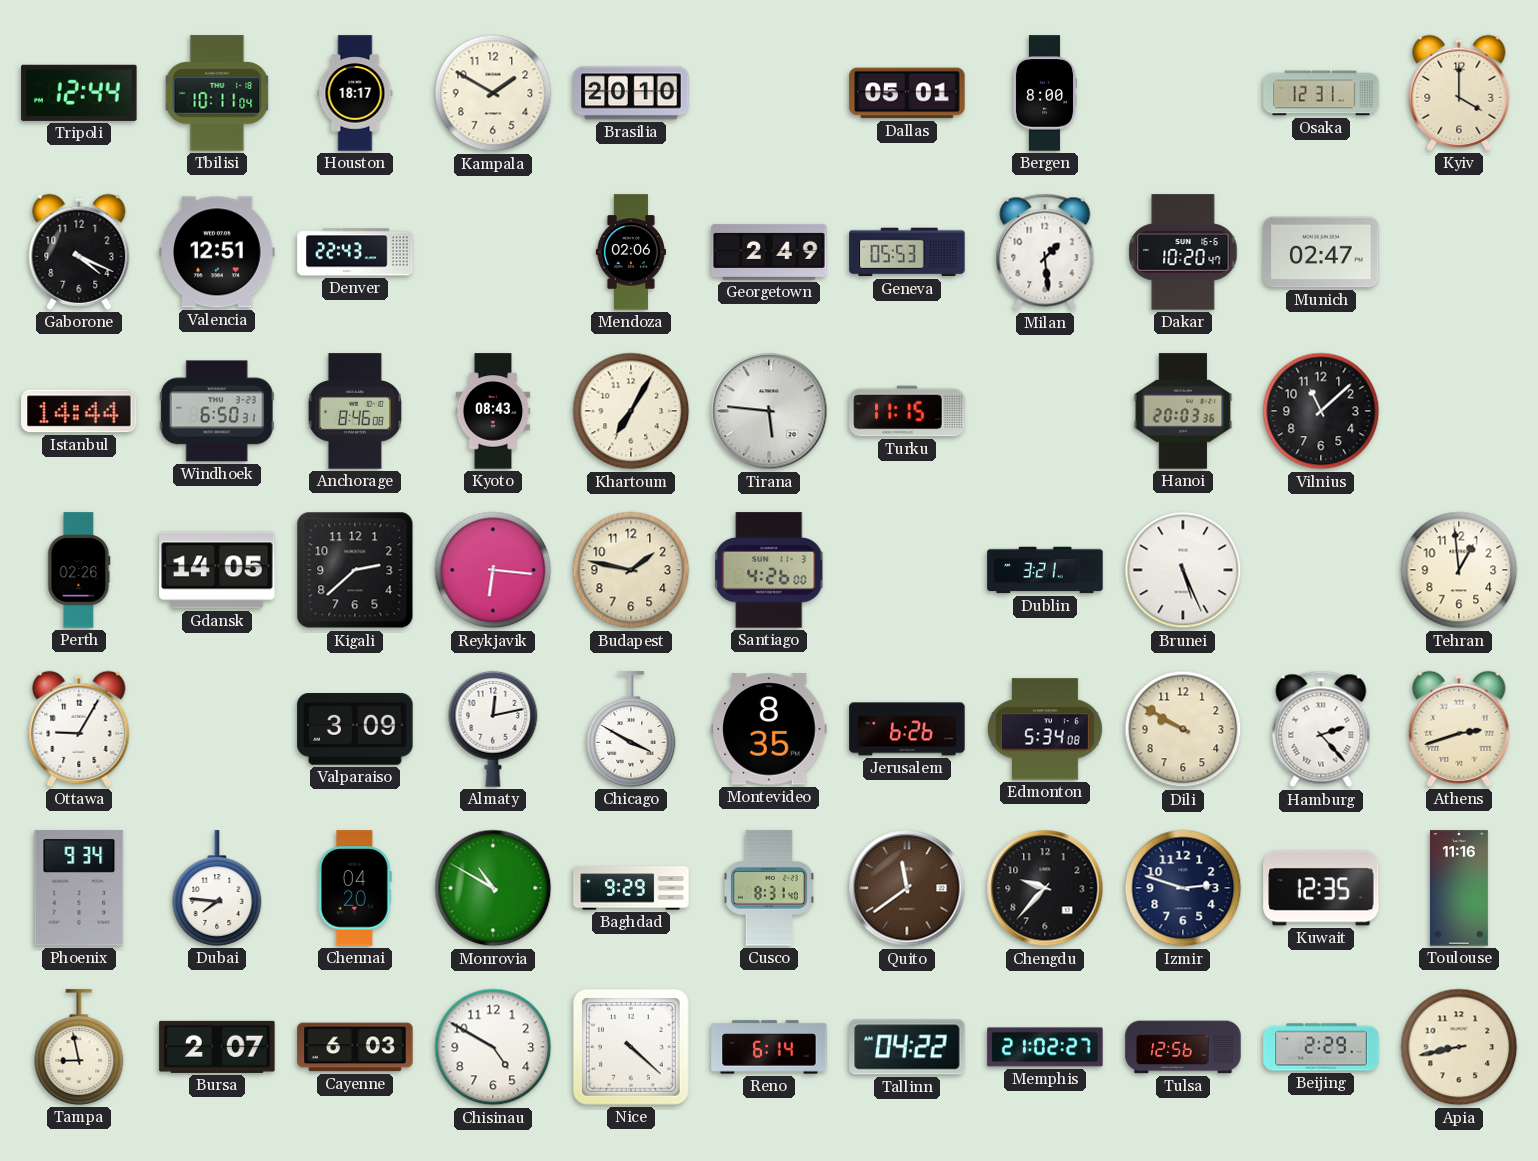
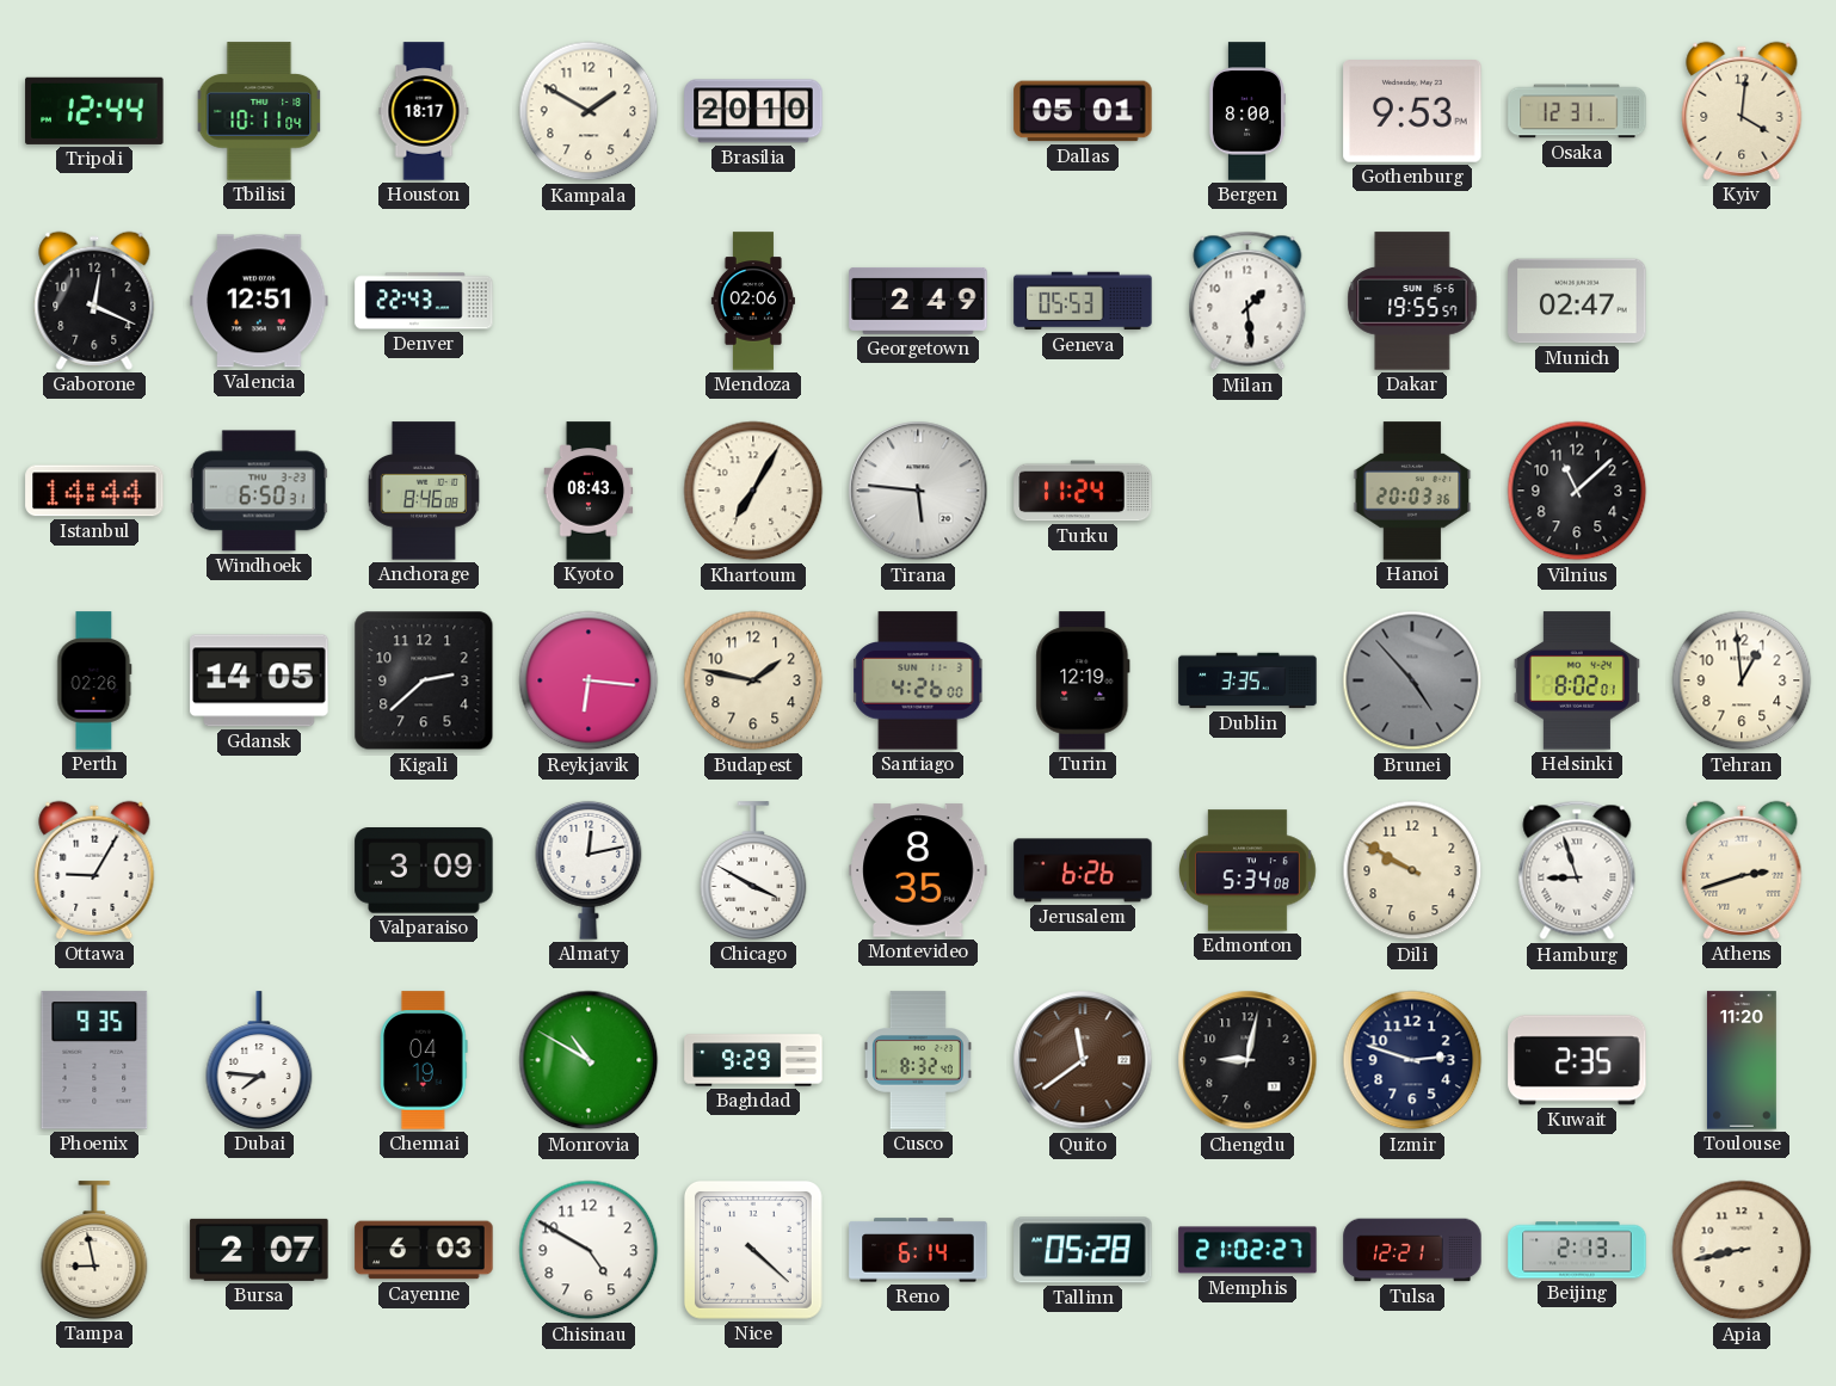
Gothenburg: none -> 9:53 (1412, 111)
Kyiv: 4:00 -> 4:01 (1742, 111)
Gaborone: 4:19 -> 12:19 (94, 301)
Dakar: 10:20 -> 19:55 (1412, 301)
Turku: 11:15 -> 11:24 (1083, 491)
Turin: none -> 12:19 (1083, 680)
Dublin: 3:21 -> 3:35 (1247, 680)
Brunei: 5:26 -> 4:53 (1412, 680)
Brunei dial: white -> grey (1412, 680)
Helsinki: none -> 8:02 (1577, 680)
Hamburg: 2:23 -> 8:57 (1577, 870)
Phoenix: 9:34 -> 9:35 (94, 1060)
Chennai: 04:20 -> 04:19 (424, 1060)
Cusco: 8:31 -> 8:32 (918, 1060)
Chengdu: 9:37 -> 9:02 (1247, 1060)
Kuwait: 12:35 -> 2:35 (1577, 1060)
Toulouse: 11:16 -> 11:20 (1742, 1060)
Tallinn: 04:22 -> 05:28 (1083, 1250)
Tulsa: 12:56 -> 12:21 (1412, 1250)
Beijing: 2:29 -> 2:13 (1577, 1250)
